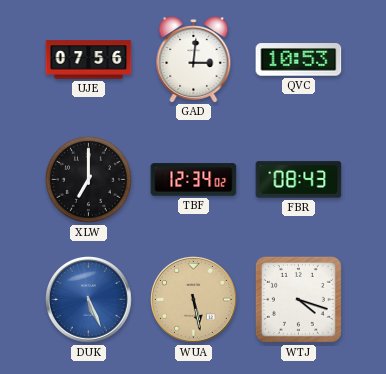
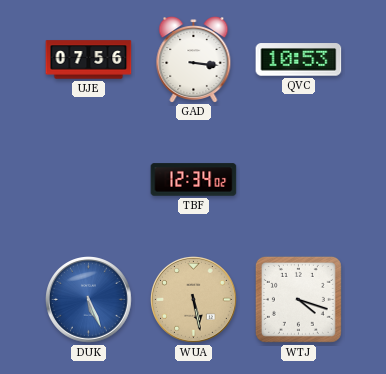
GAD: 3:01 -> 3:16 (194, 60)
XLW: 7:00 -> none (88, 179)
FBR: 08:43 -> none (299, 180)
